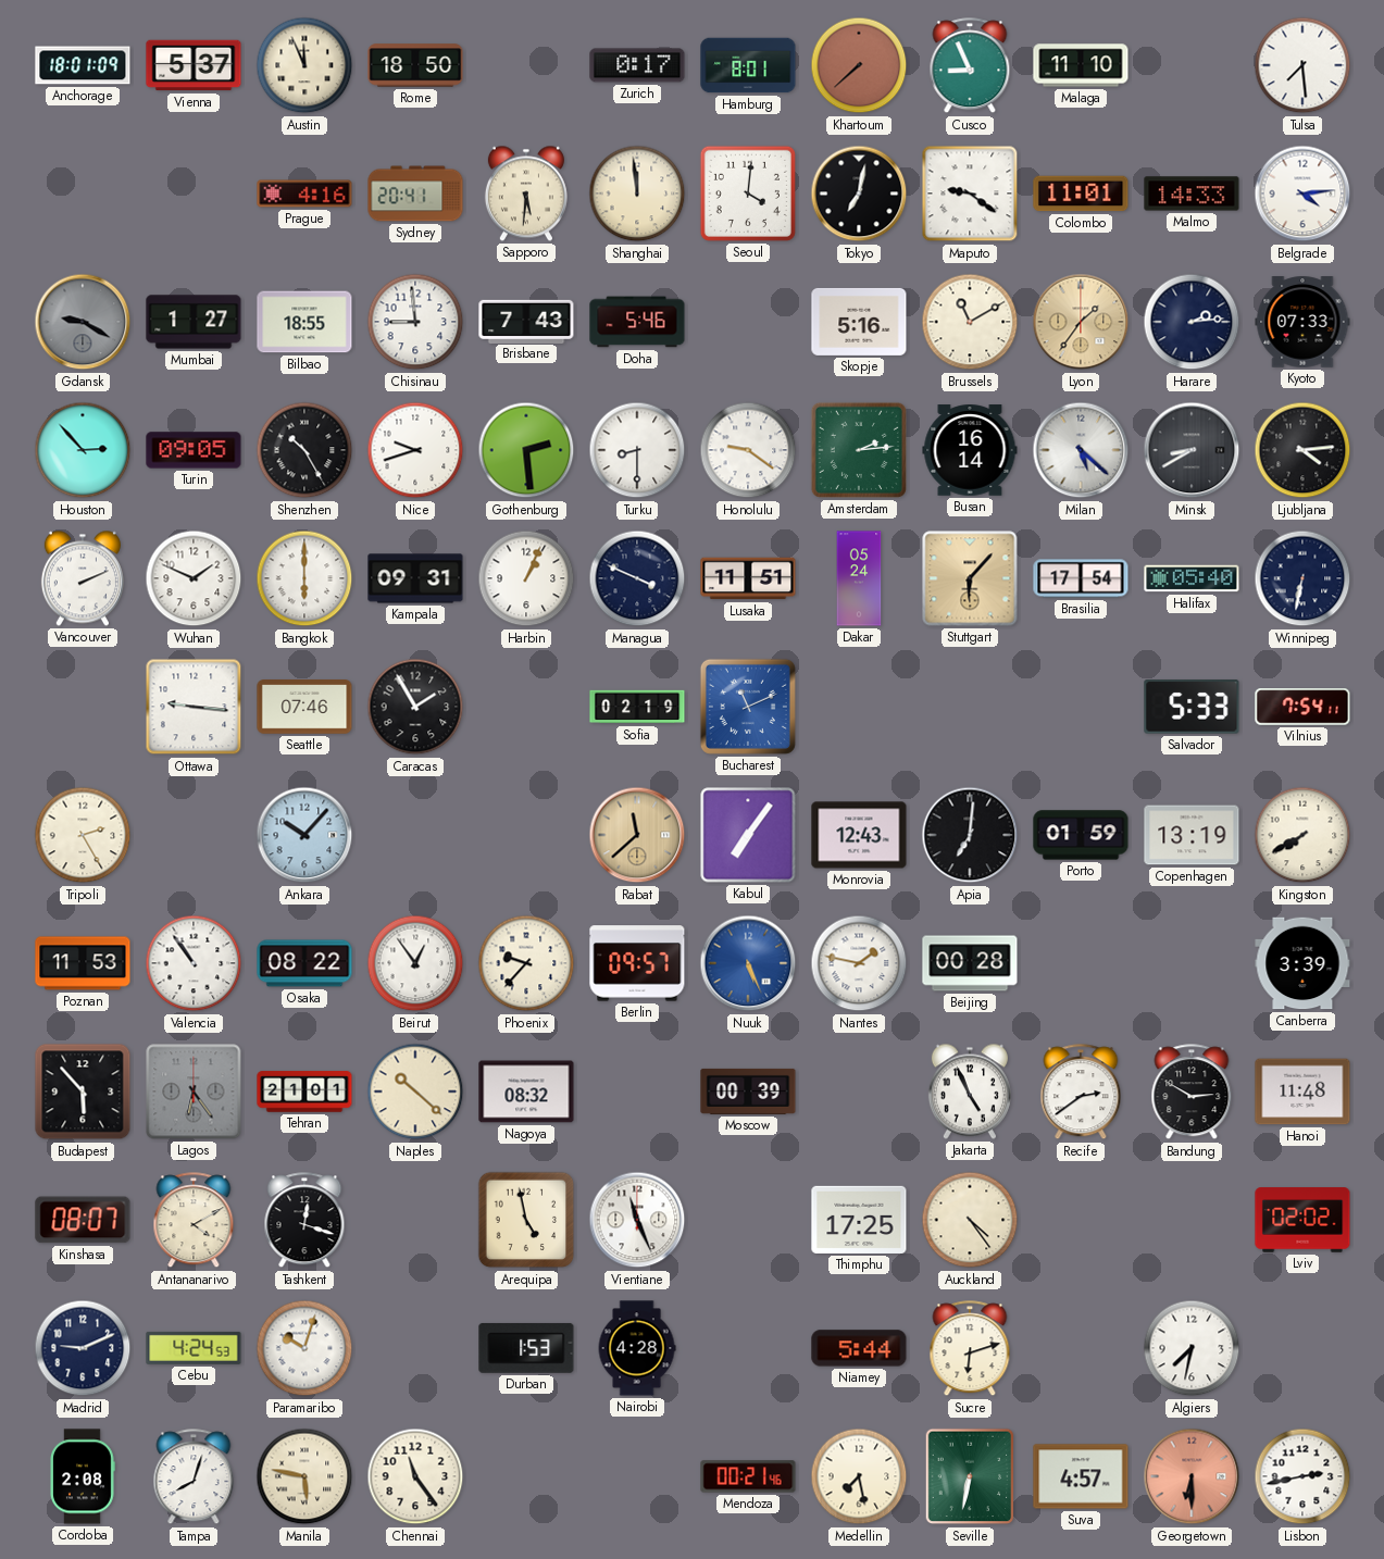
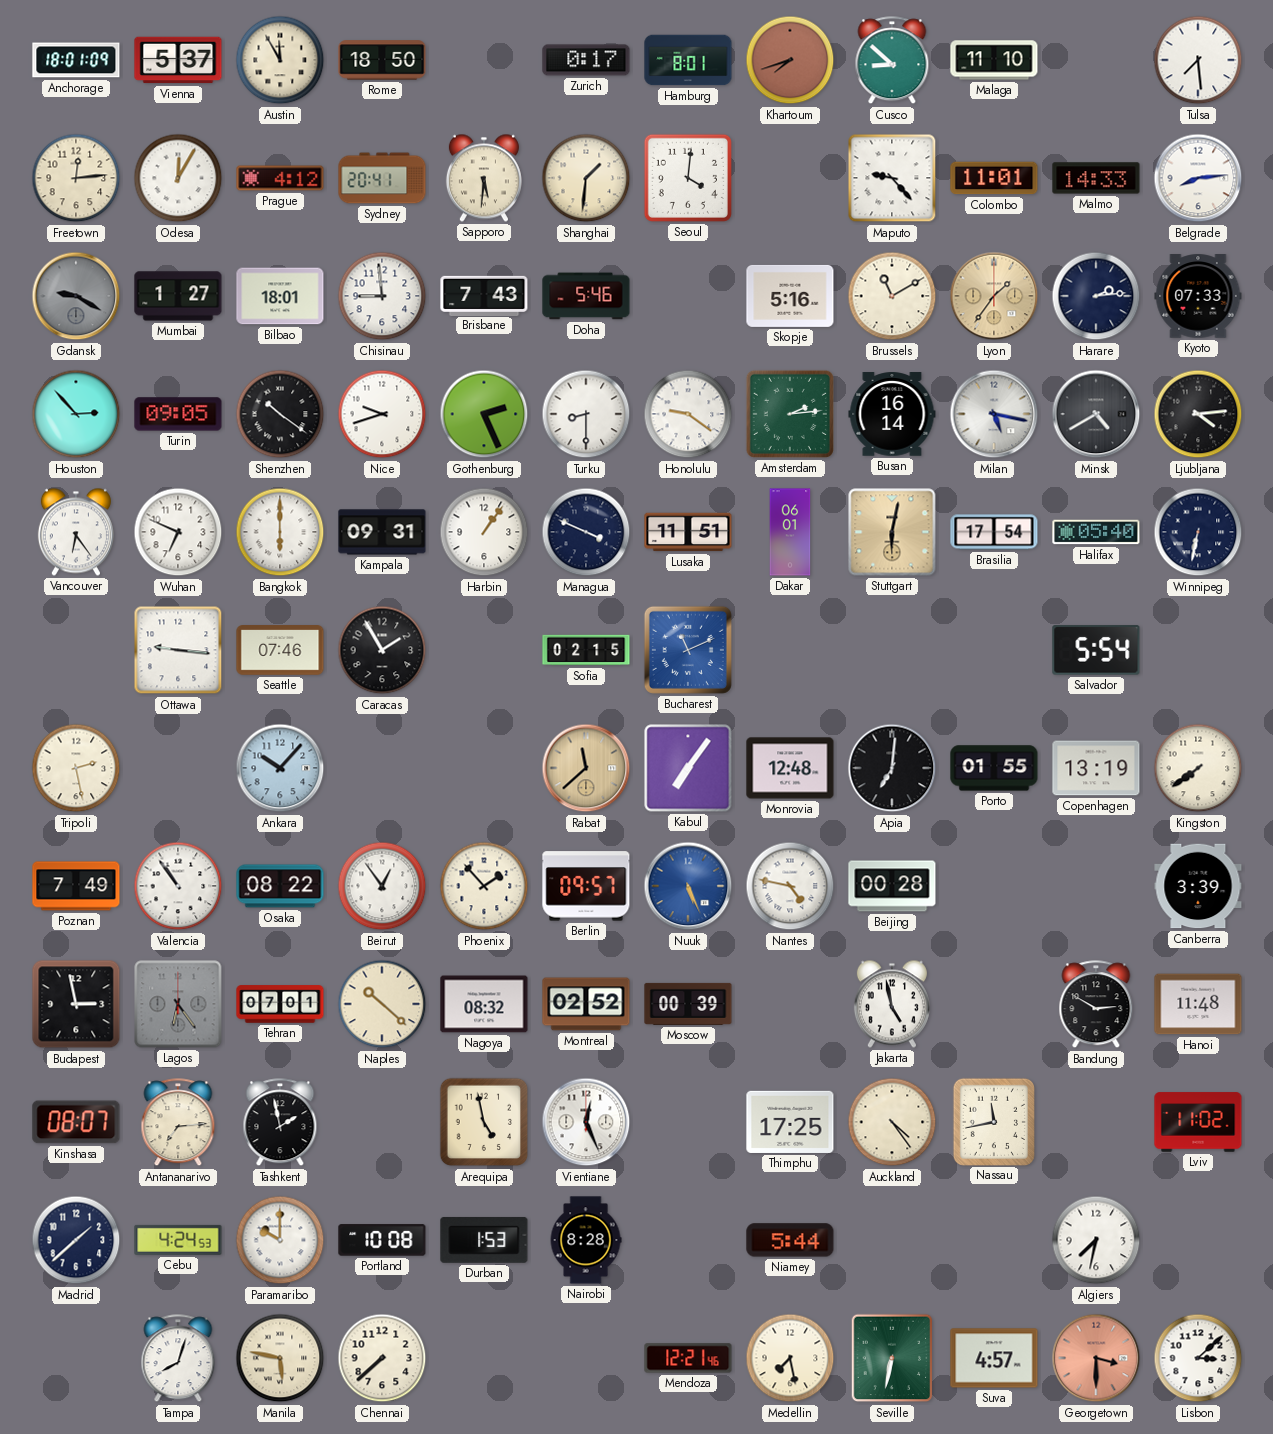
Austin: 11:56 -> 11:55 (280, 60)
Khartoum: 7:38 -> 7:42 (790, 60)
Cusco: 8:56 -> 8:52 (892, 61)
Freetown: none -> 12:14 (76, 178)
Odesa: none -> 12:05 (178, 178)
Prague: 4:16 -> 4:12 (280, 178)
Shanghai: 11:59 -> 1:31 (586, 178)
Tokyo: 7:02 -> none (859, 194)
Maputo: 9:21 -> 9:23 (892, 178)
Belgrade: 4:14 -> 8:14 (1198, 178)
Bilbao: 18:55 -> 18:01 (280, 296)
Shenzhen: 10:25 -> 10:21 (280, 414)
Gothenburg: 2:29 -> 2:26 (484, 414)
Milan: 5:22 -> 5:17 (994, 414)
Minsk: 8:40 -> 4:40 (1096, 414)
Vancouver: 2:11 -> 6:24 (76, 532)
Wuhan: 1:49 -> 6:49 (178, 532)
Harbin: 1:04 -> 1:06 (484, 532)
Dakar: 05:24 -> 06:01 (790, 532)
Stuttgart: 6:07 -> 6:02 (892, 532)
Sofia: 02:19 -> 02:15 (586, 650)
Salvador: 5:33 -> 5:54 (1096, 650)
Vilnius: 7:54 -> none (1302, 707)
Tripoli: 2:25 -> 2:28 (76, 768)
Monrovia: 12:43 -> 12:48 (790, 768)
Porto: 01:59 -> 01:55 (994, 768)
Kingston: 7:40 -> 7:39 (1198, 768)
Poznan: 11:53 -> 7:49 (76, 886)
Phoenix: 9:37 -> 1:53 (484, 886)
Nantes: 1:47 -> 4:47 (790, 886)
Budapest: 5:53 -> 2:58 (76, 1004)
Tehran: 21:01 -> 07:01 (280, 1004)
Montreal: none -> 02:52 (586, 1004)
Jakarta: 4:56 -> 4:58 (892, 1004)
Recife: 2:39 -> none (1081, 1093)
Antananarivo: 4:10 -> 7:14 (178, 1123)
Tashkent: 12:18 -> 1:58 (280, 1123)
Vientiane: 11:26 -> 12:26 (586, 1122)
Nassau: none -> 11:43 (994, 1121)
Lviv: 02:02 -> 11:02 (1198, 1122)
Madrid: 9:11 -> 1:38 (76, 1240)
Paramaribo: 10:03 -> 10:00 (280, 1240)
Portland: none -> 10:08 (382, 1240)
Nairobi: 4:28 -> 8:28 (586, 1240)
Sucre: 6:12 -> none (970, 1349)
Cordoba: 2:08 -> none (83, 1476)
Chennai: 11:24 -> 7:38 (382, 1358)
Mendoza: 00:21 -> 12:21 (688, 1358)
Georgetown: 6:30 -> 3:30 (1096, 1358)
Lisbon: 2:43 -> 3:08 (1198, 1358)
